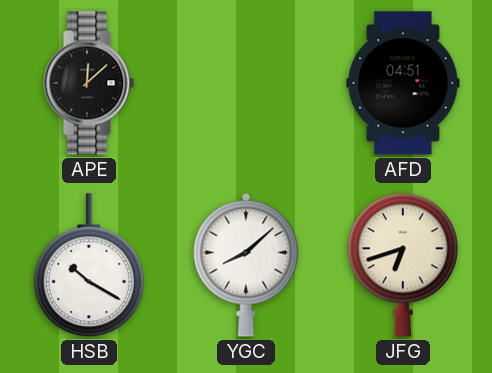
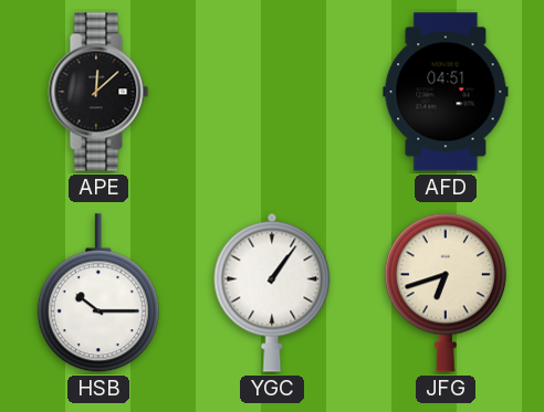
HSB: 10:20 -> 10:15 (98, 294)
YGC: 8:08 -> 1:06 (272, 293)
